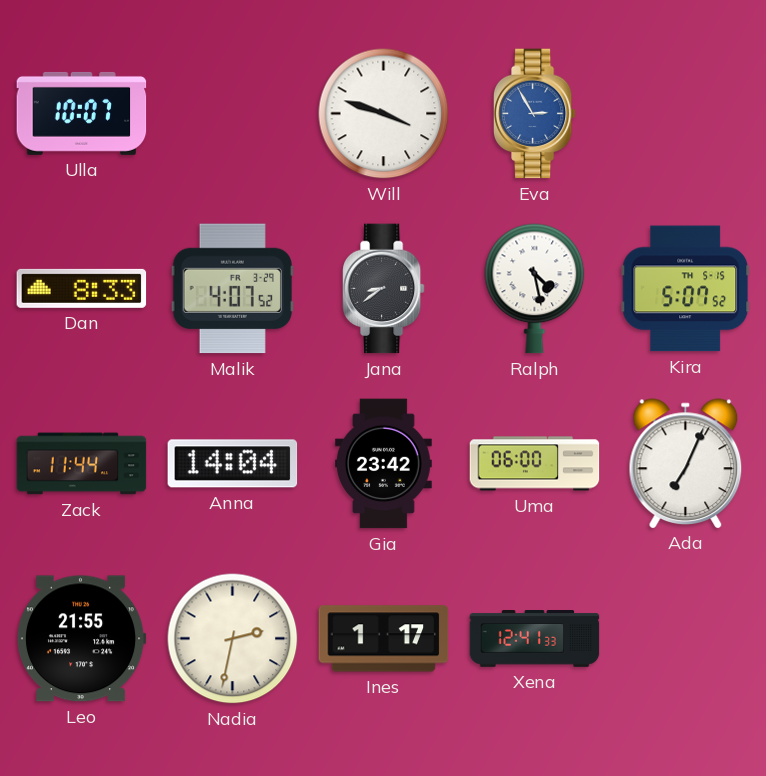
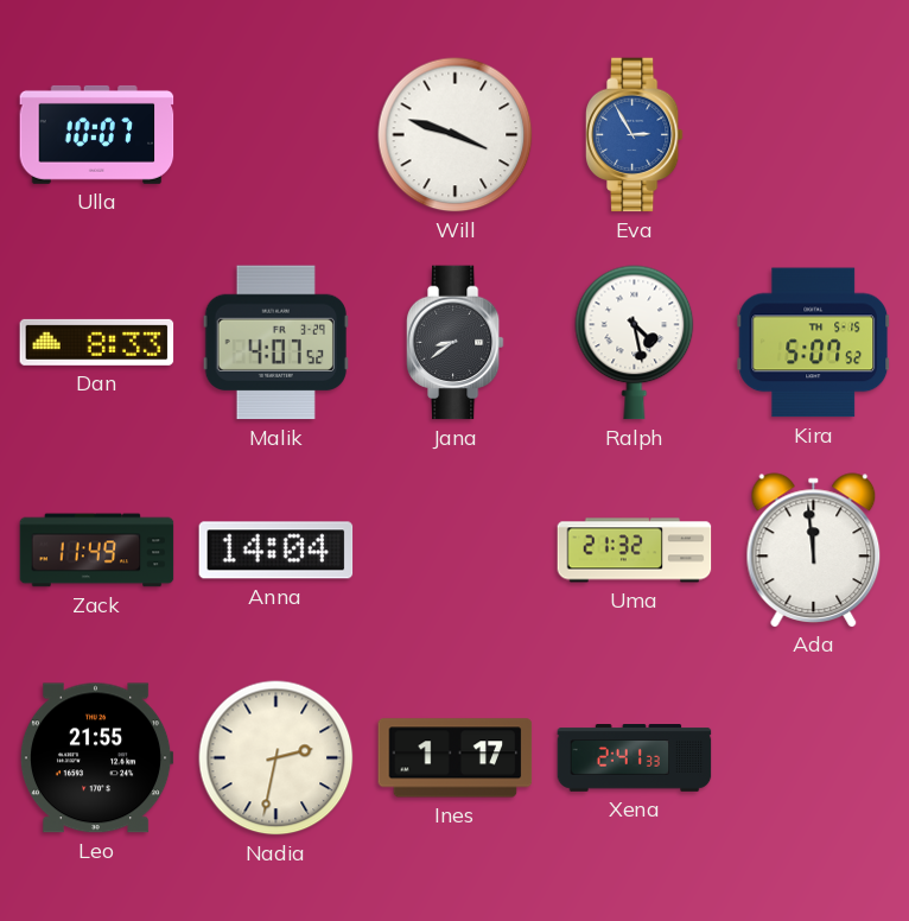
Zack: 11:44 -> 11:49 (97, 551)
Gia: 23:42 -> none (384, 464)
Uma: 06:00 -> 21:32 (635, 551)
Ada: 7:04 -> 11:59 (814, 550)
Xena: 12:41 -> 2:41 (635, 758)
